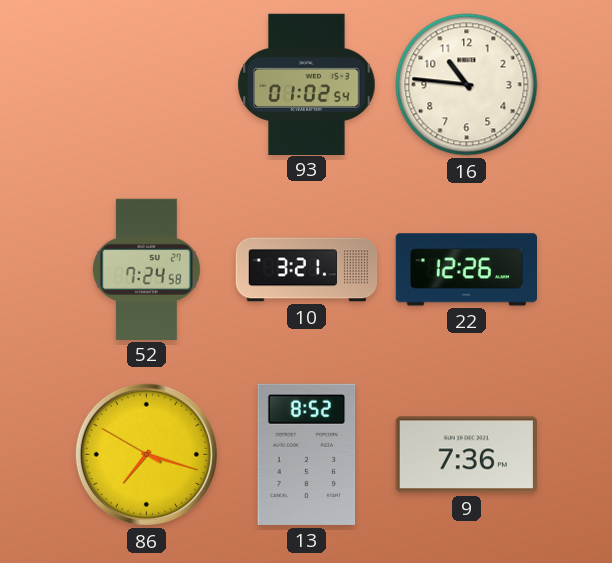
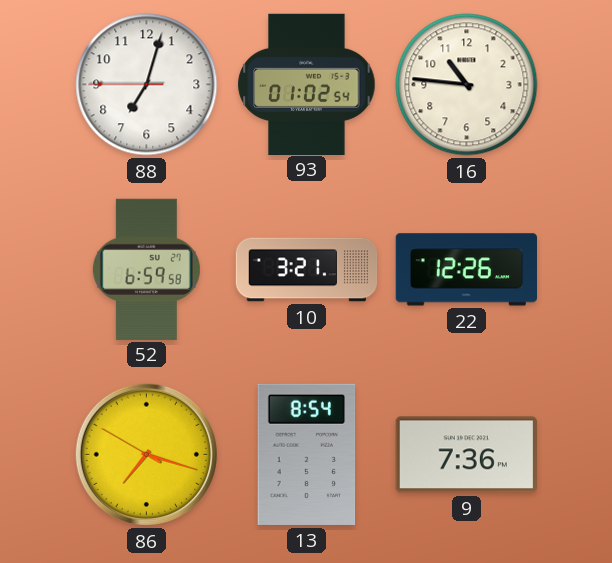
88: none -> 7:02 (147, 85)
52: 7:24 -> 6:59 (146, 269)
13: 8:52 -> 8:54 (307, 454)
